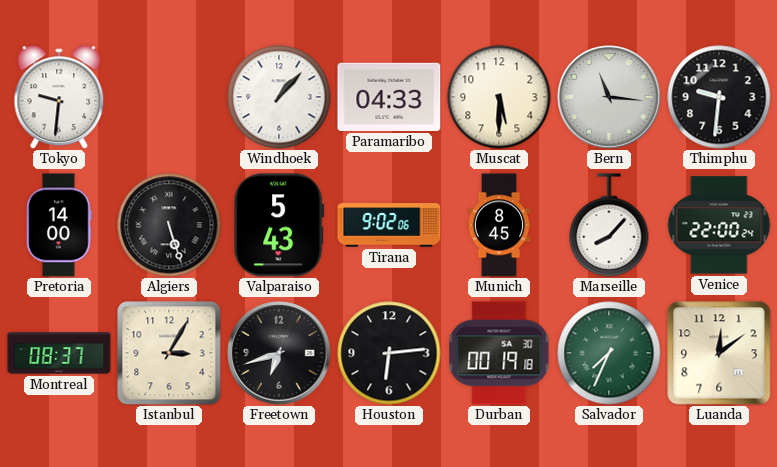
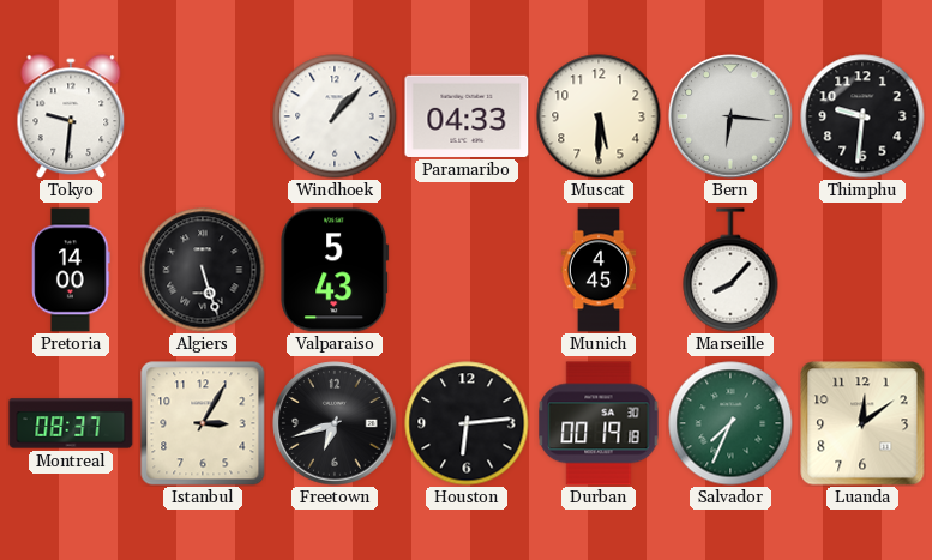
Bern: 11:16 -> 6:16 (730, 116)
Tirana: 9:02 -> none (389, 225)
Munich: 8:45 -> 4:45 (599, 270)
Venice: 22:00 -> none (719, 225)
